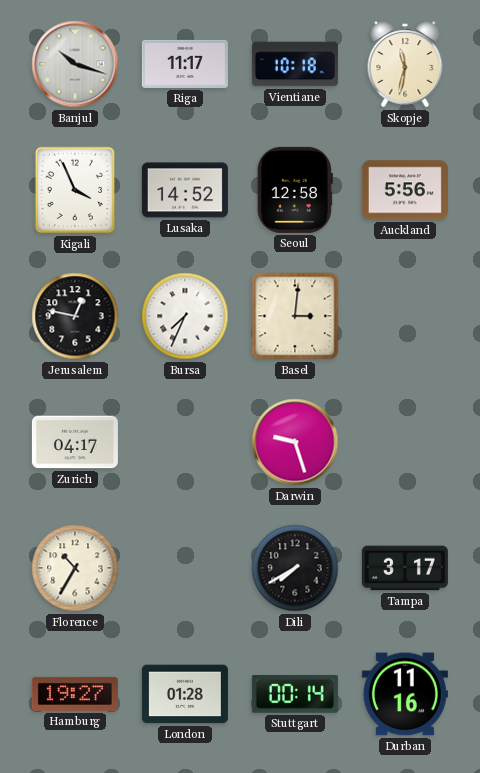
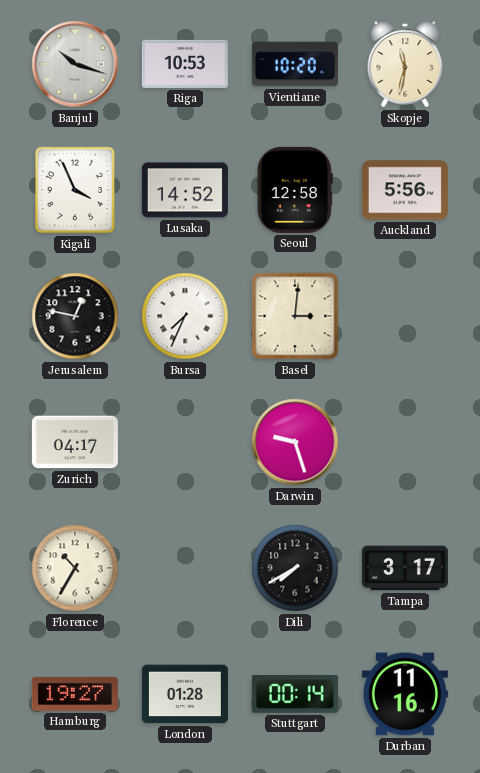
Riga: 11:17 -> 10:53 (185, 64)
Vientiane: 10:18 -> 10:20 (295, 64)
